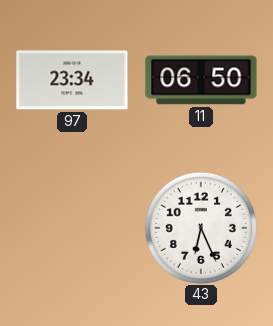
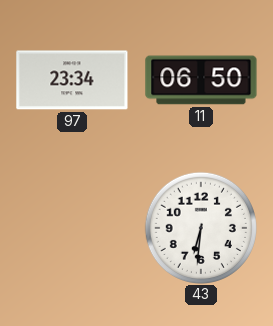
43: 6:26 -> 6:31 (201, 228)
